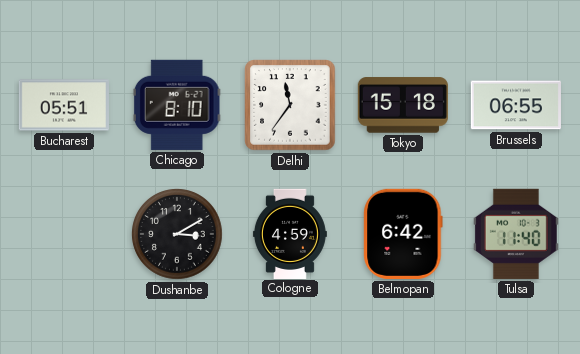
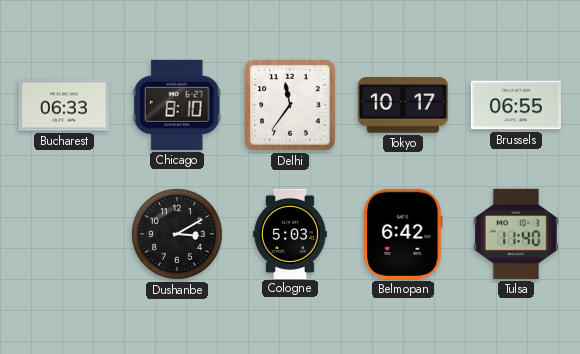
Bucharest: 05:51 -> 06:33 (64, 105)
Tokyo: 15:18 -> 10:17 (403, 105)
Cologne: 4:59 -> 5:03 (290, 233)
